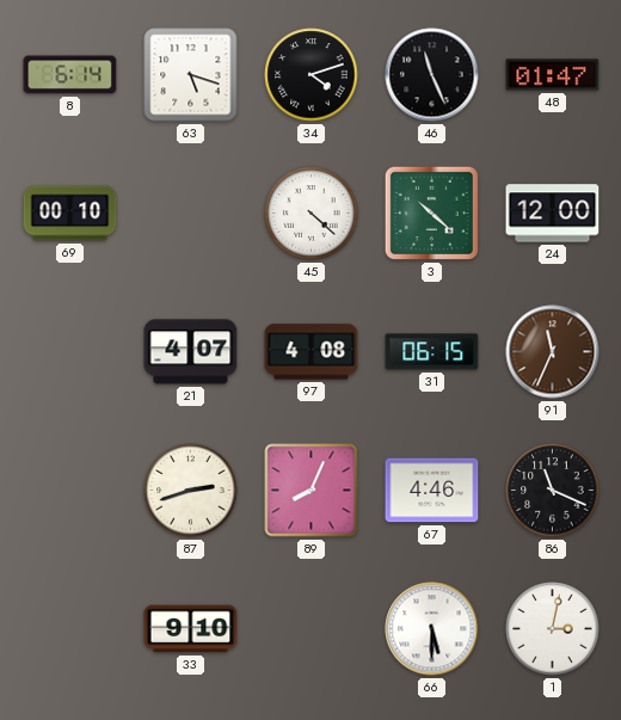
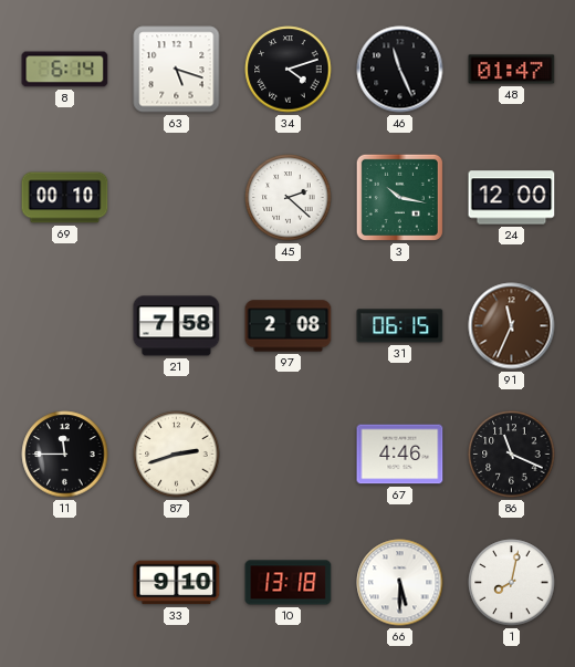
45: 4:22 -> 2:22 (289, 198)
3: 10:22 -> 10:17 (399, 197)
21: 4:07 -> 7:58 (177, 326)
97: 4:08 -> 2:08 (289, 326)
11: none -> 11:45 (65, 455)
89: 8:04 -> none (312, 491)
10: none -> 13:18 (289, 583)
1: 3:02 -> 8:02 (512, 583)
